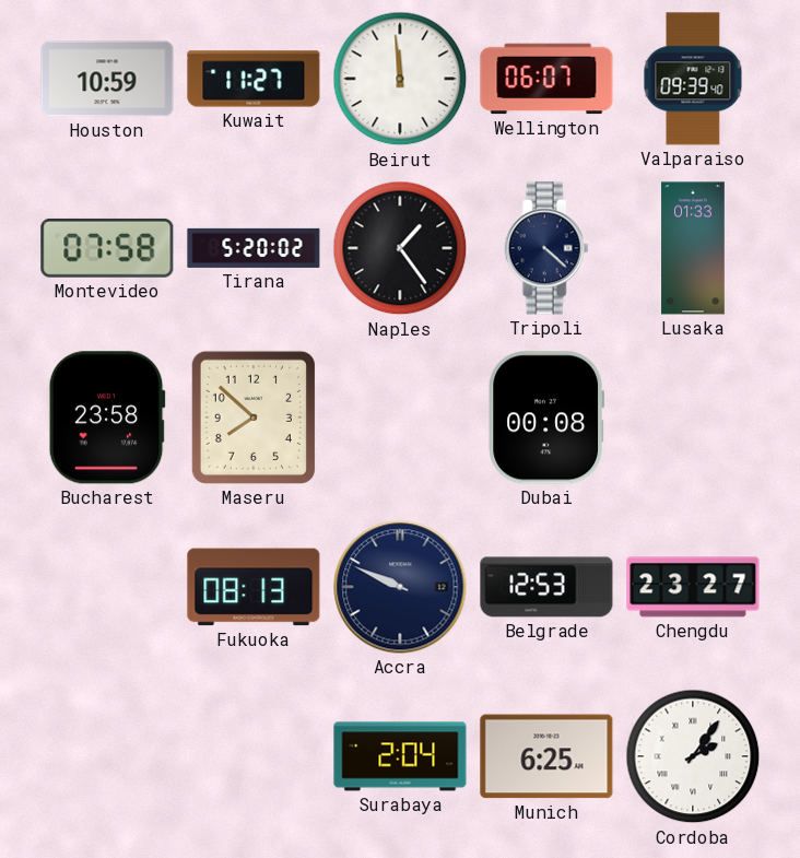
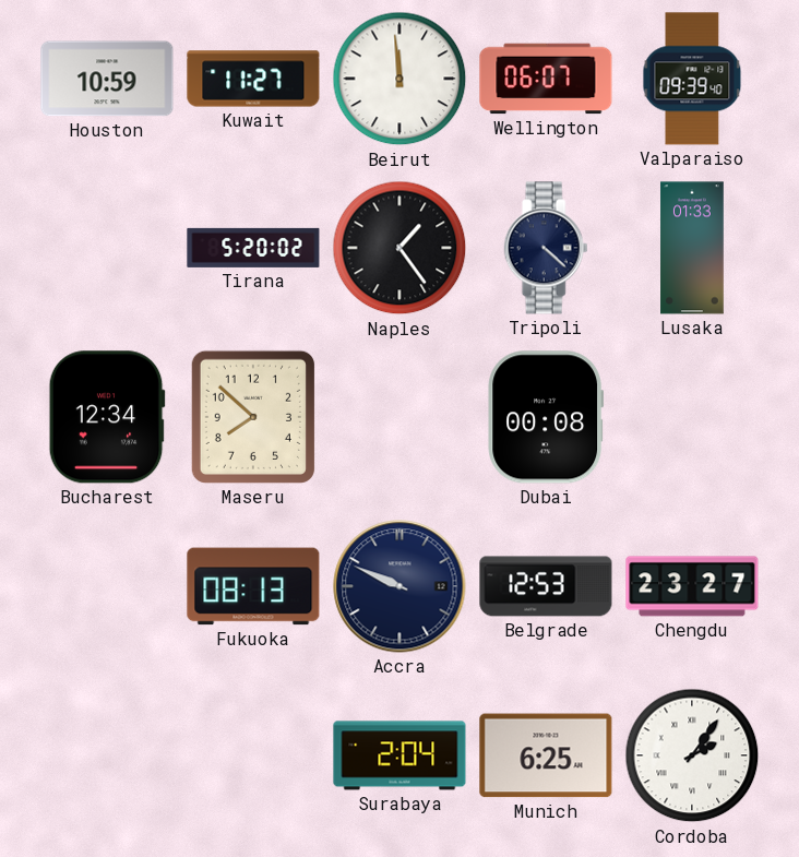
Montevideo: 07:58 -> none (107, 248)
Bucharest: 23:58 -> 12:34 (107, 417)
